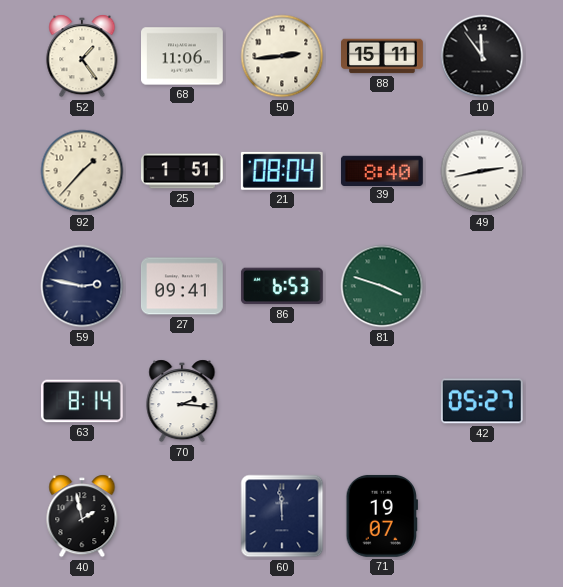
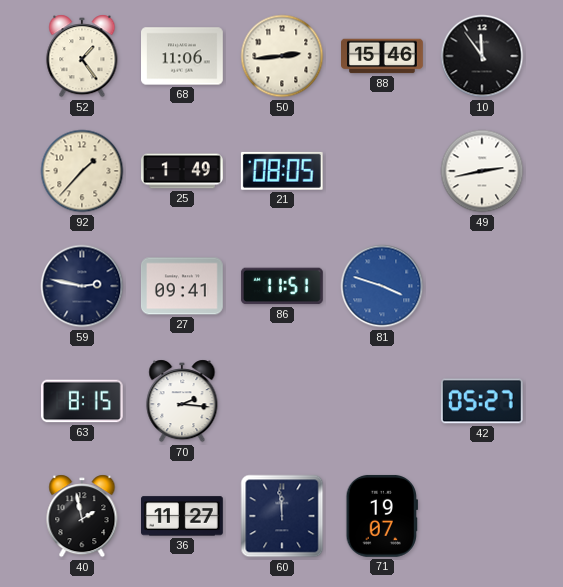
88: 15:11 -> 15:46 (383, 56)
25: 1:51 -> 1:49 (183, 171)
21: 08:04 -> 08:05 (282, 171)
39: 8:40 -> none (382, 170)
86: 6:53 -> 11:51 (282, 286)
81 dial: green -> blue (382, 286)
63: 8:14 -> 8:15 (83, 401)
36: none -> 11:27 (183, 516)
